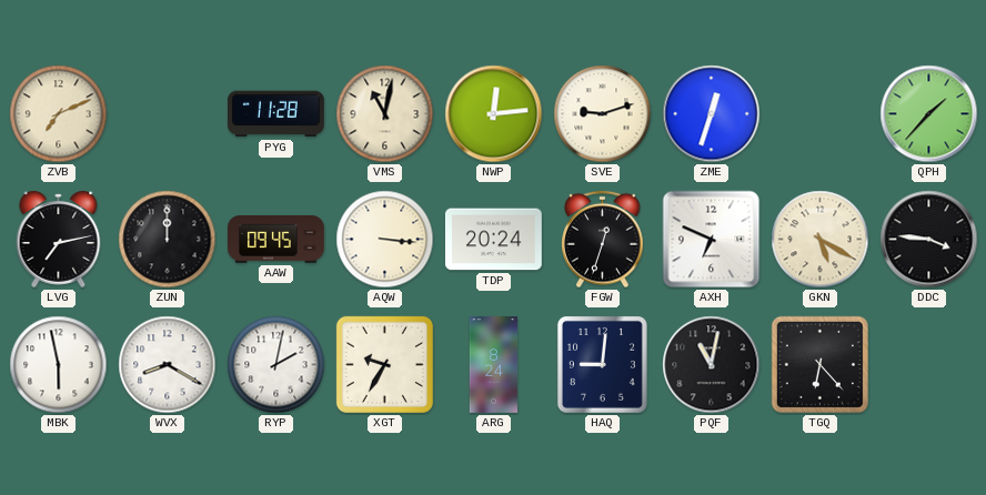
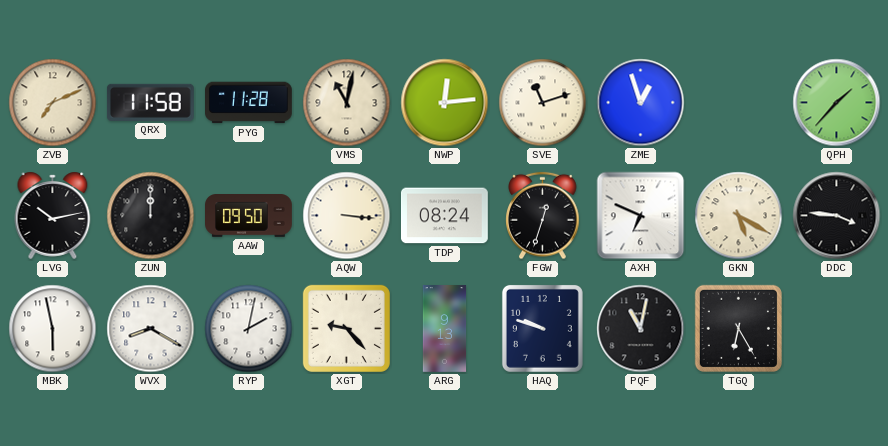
QRX: none -> 11:58 (150, 102)
SVE: 9:12 -> 11:12 (543, 103)
ZME: 12:33 -> 12:57 (641, 103)
LVG: 7:13 -> 10:13 (53, 215)
AAW: 09:45 -> 09:50 (249, 216)
TDP: 20:24 -> 08:24 (445, 216)
XGT: 9:35 -> 9:23 (346, 328)
ARG: 8:24 -> 9:13 (445, 329)
HAQ: 9:01 -> 9:48 (542, 328)
TGQ: 6:23 -> 6:25 (738, 328)
